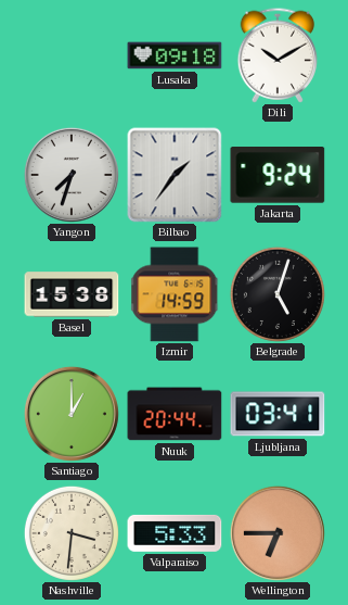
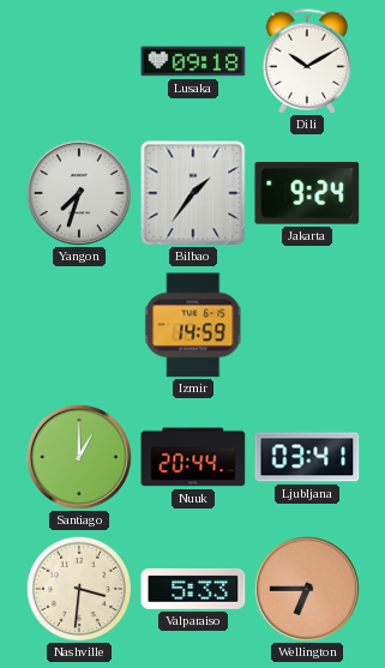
Basel: 15:38 -> none (72, 294)
Belgrade: 5:03 -> none (278, 294)
